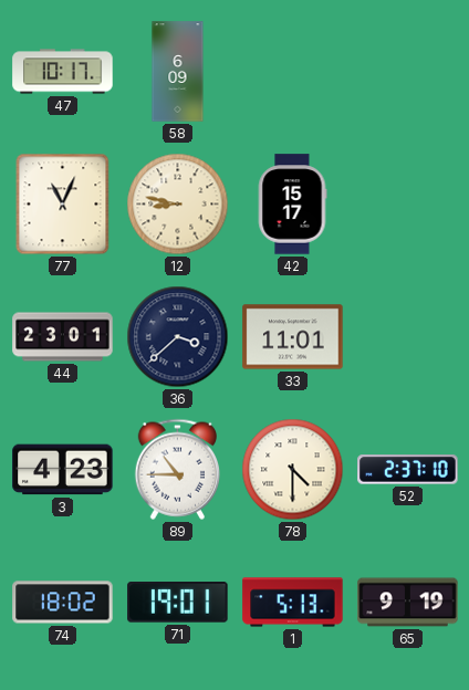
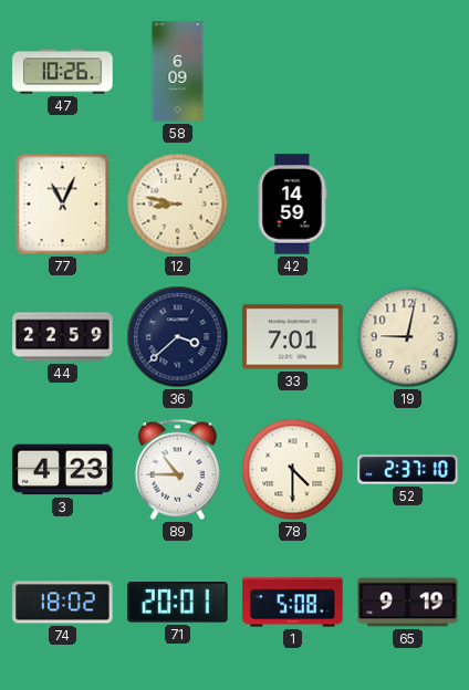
47: 10:17 -> 10:26 (63, 72)
42: 15:17 -> 14:59 (292, 205)
44: 23:01 -> 22:59 (63, 337)
33: 11:01 -> 7:01 (293, 337)
19: none -> 9:02 (408, 337)
71: 19:01 -> 20:01 (178, 603)
1: 5:13 -> 5:08 (293, 603)
